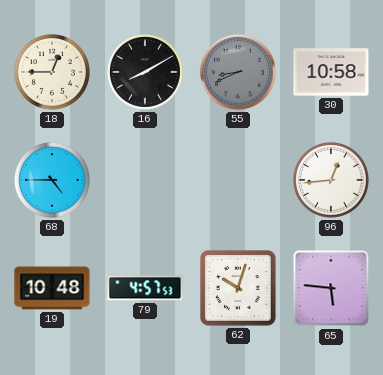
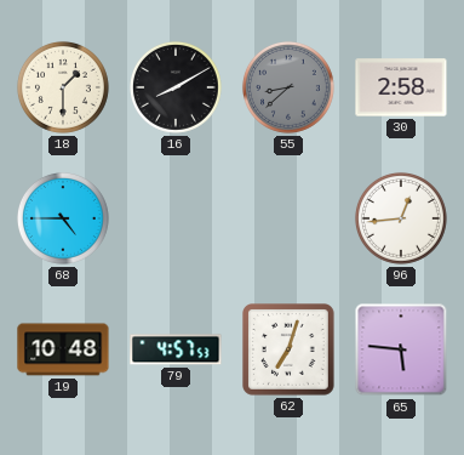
18: 12:45 -> 1:30 (63, 87)
55: 8:41 -> 8:38 (288, 87)
30: 10:58 -> 2:58 (401, 87)
62: 10:03 -> 7:03 (290, 351)
